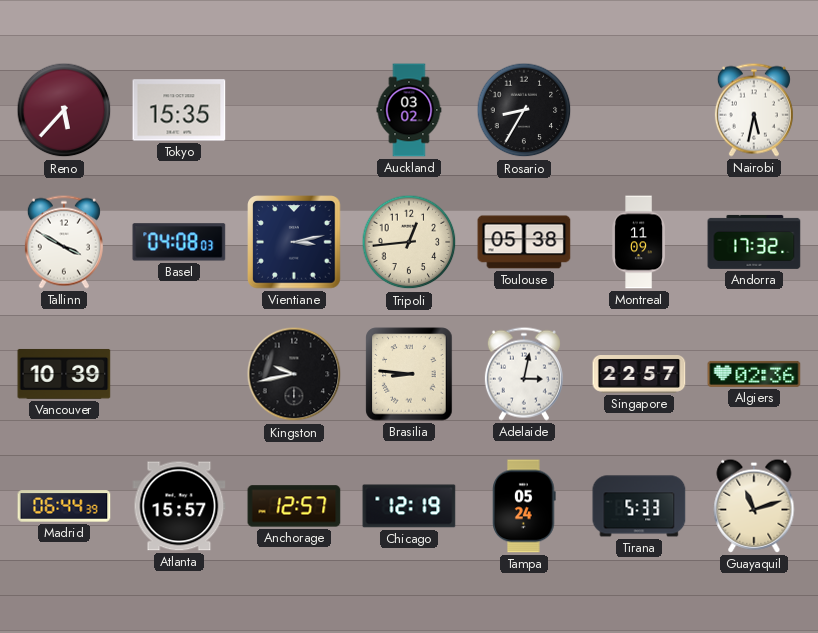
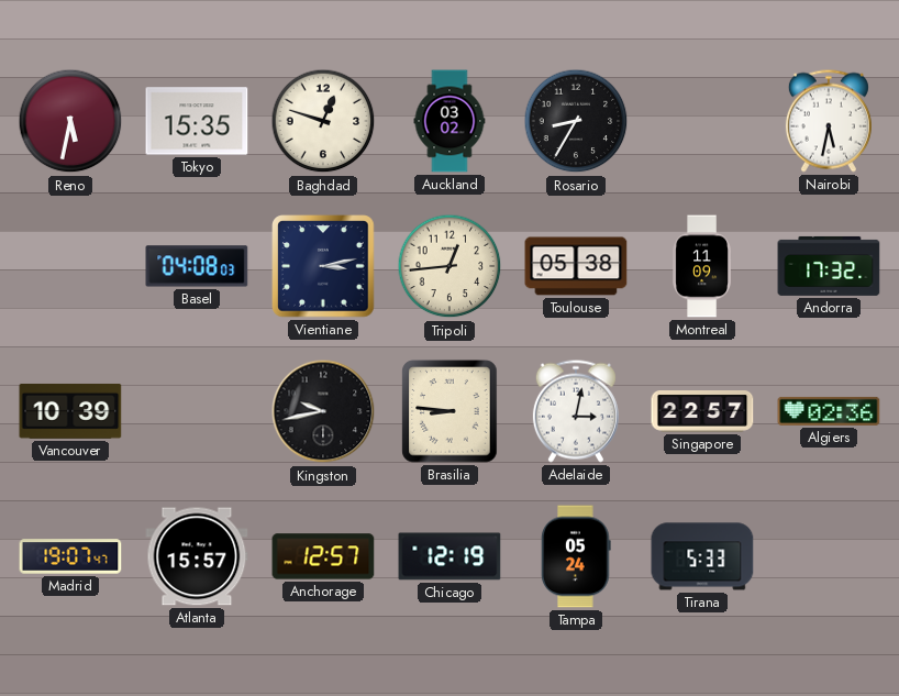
Reno: 5:37 -> 5:32 (70, 121)
Baghdad: none -> 12:48 (323, 121)
Tallinn: 3:50 -> none (64, 242)
Madrid: 06:44 -> 19:07 (70, 556)
Guayaquil: 11:12 -> none (754, 506)
